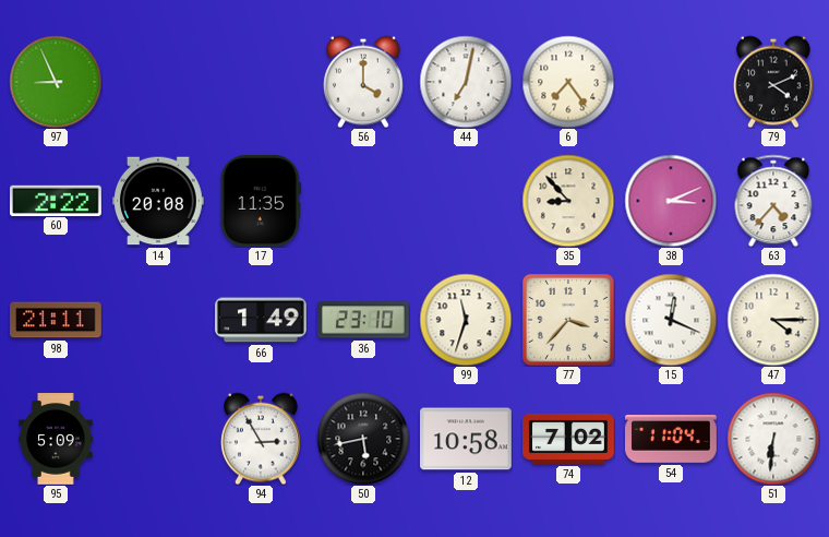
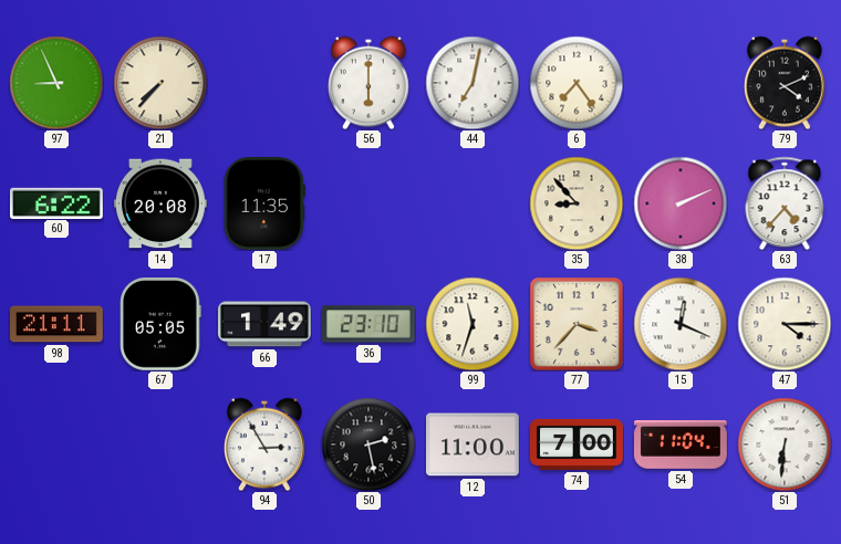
21: none -> 7:37 (160, 83)
56: 4:00 -> 6:00 (370, 83)
60: 2:22 -> 6:22 (58, 202)
38: 3:11 -> 2:11 (681, 203)
67: none -> 05:05 (160, 325)
95: 5:09 -> none (56, 439)
50: 5:43 -> 2:28 (368, 444)
12: 10:58 -> 11:00 (474, 444)
74: 7:02 -> 7:00 (578, 444)
